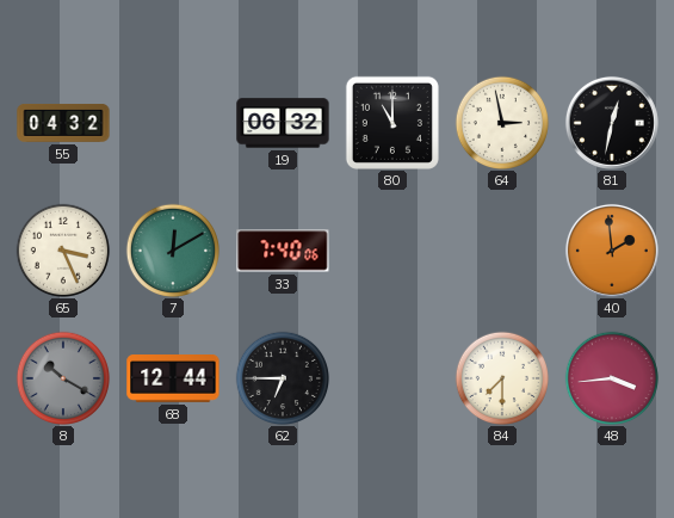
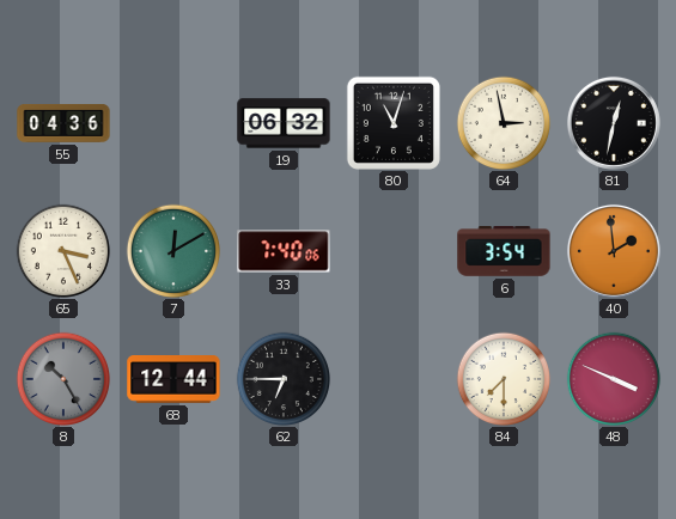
55: 04:32 -> 04:36 (63, 124)
80: 11:00 -> 11:03 (394, 123)
6: none -> 3:54 (504, 252)
8: 10:20 -> 10:25 (63, 379)
48: 3:44 -> 3:49 (614, 379)
